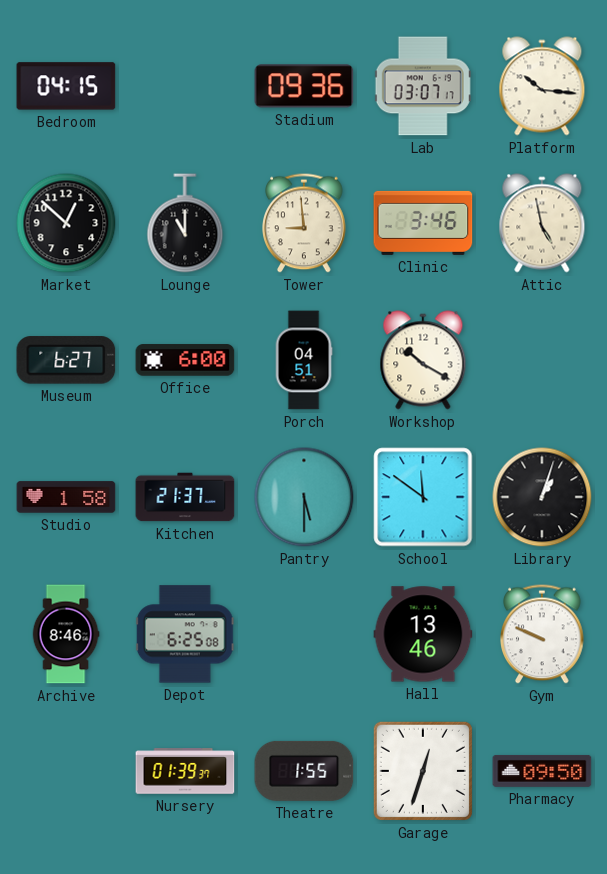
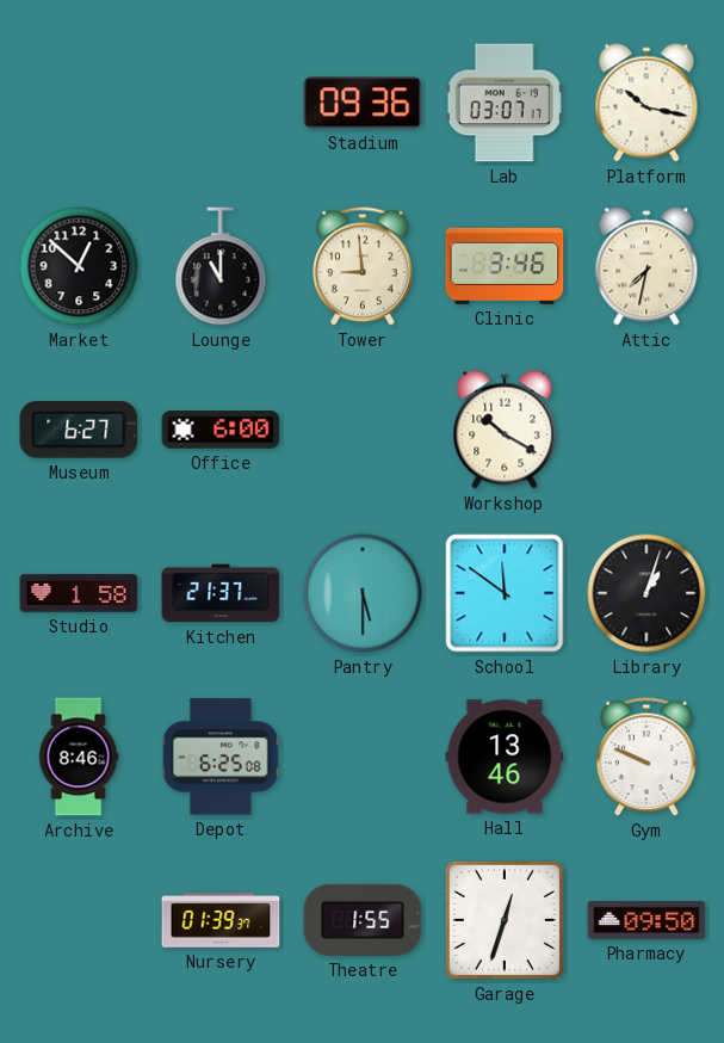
Bedroom: 04:15 -> none (66, 86)
Platform: 10:16 -> 10:17 (646, 103)
Attic: 4:58 -> 7:32 (646, 266)
Porch: 04:51 -> none (304, 360)
